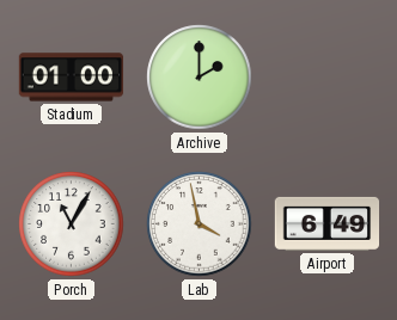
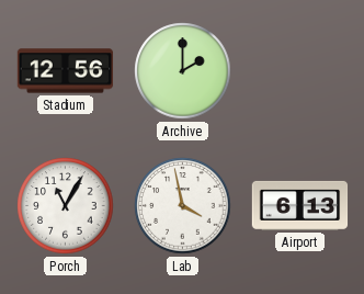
Stadium: 01:00 -> 12:56 (66, 71)
Airport: 6:49 -> 6:13 (300, 205)
